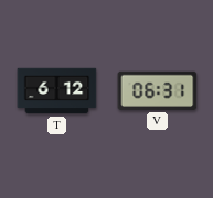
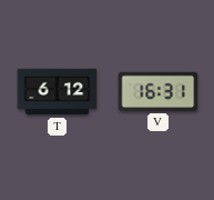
V: 06:31 -> 16:31 (159, 91)
